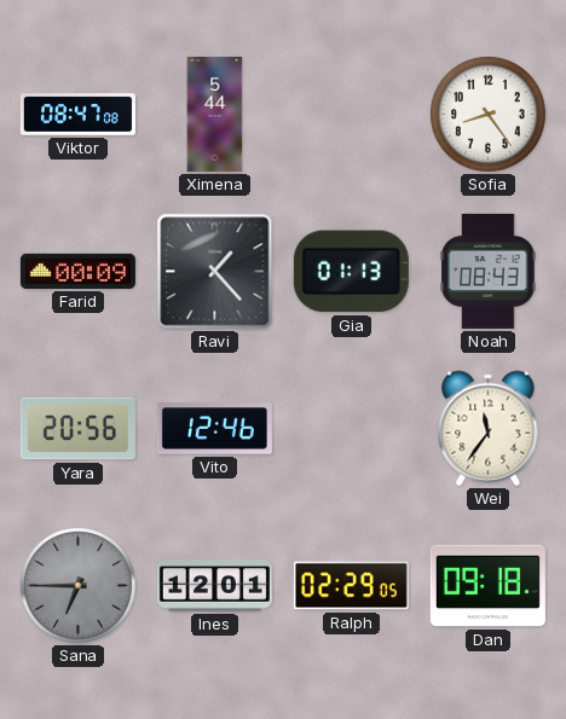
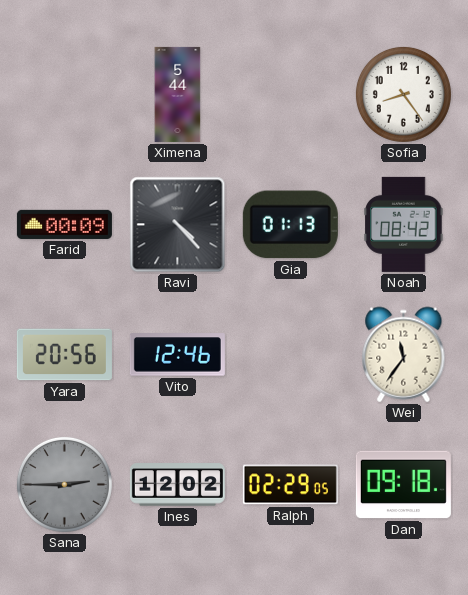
Viktor: 08:47 -> none (77, 115)
Ravi: 1:23 -> 4:23 (178, 225)
Noah: 08:43 -> 08:42 (404, 224)
Sana: 6:45 -> 2:45 (64, 484)
Ines: 12:01 -> 12:02 (177, 485)
